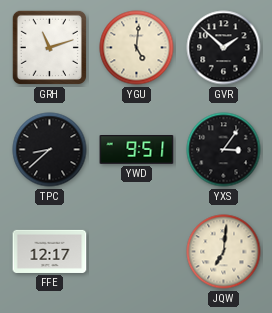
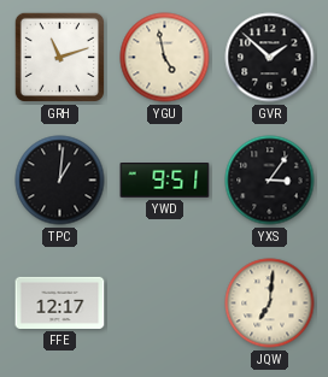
YGU: 5:01 -> 4:58 (165, 58)
TPC: 8:38 -> 1:01 (60, 181)
